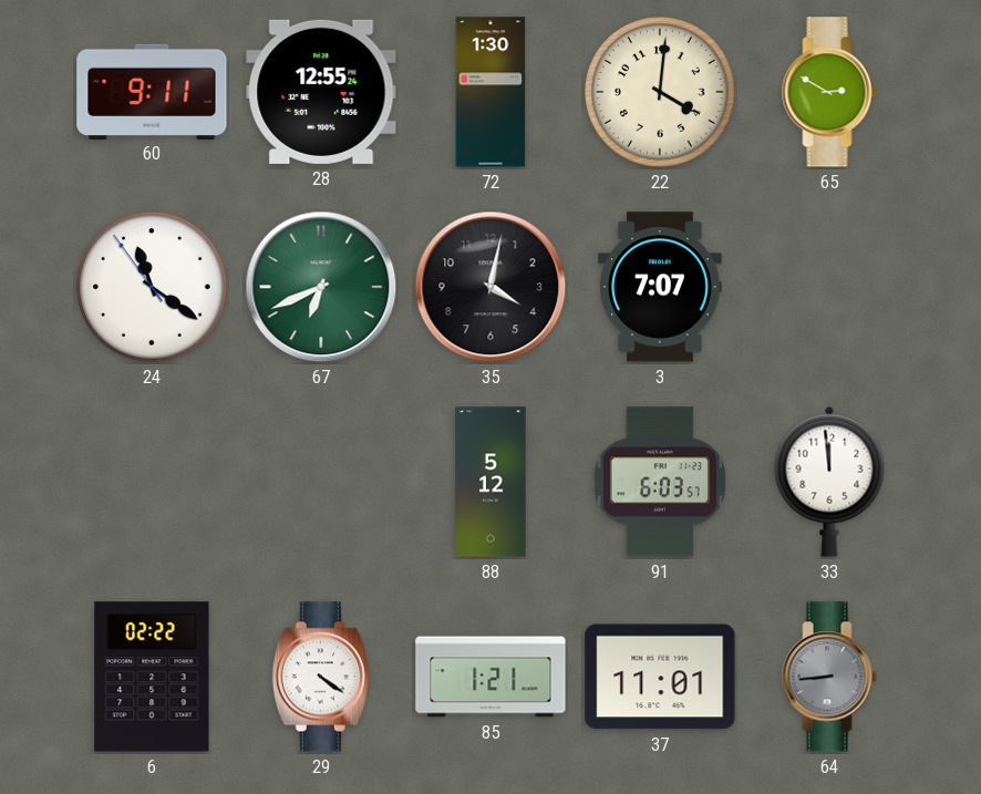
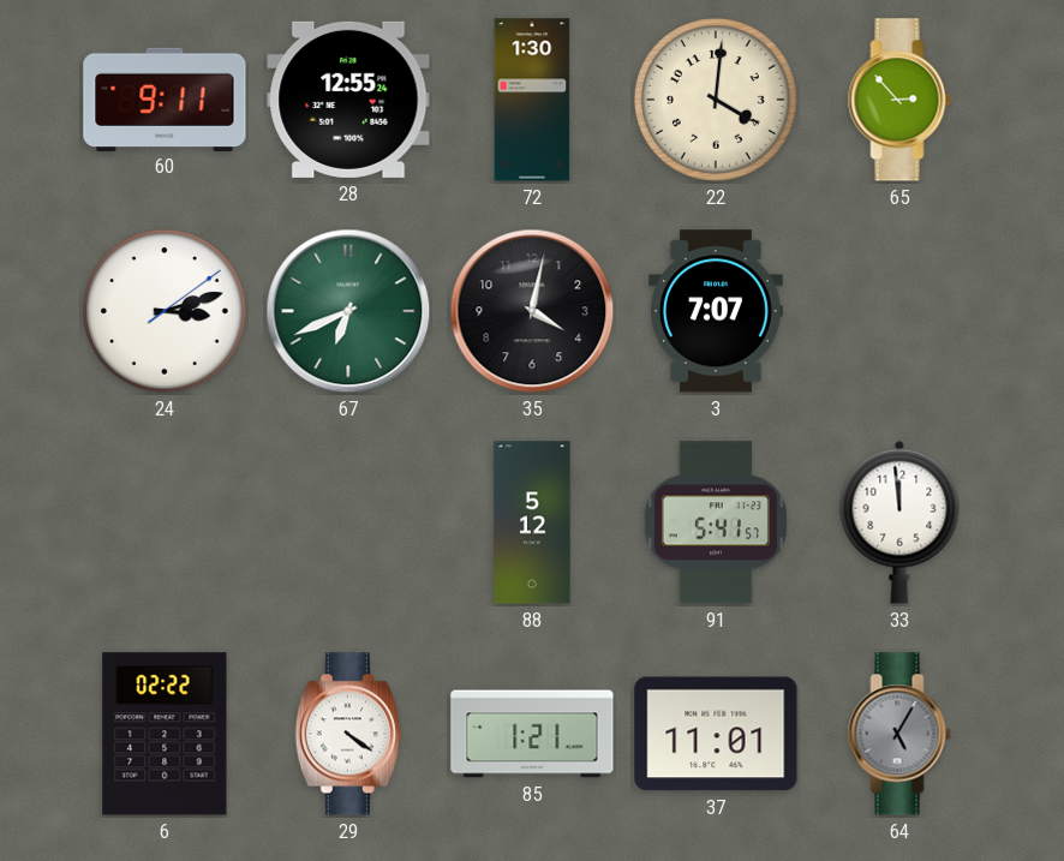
65: 2:50 -> 2:53 (899, 100)
24: 11:20 -> 3:12 (166, 312)
91: 6:03 -> 5:41 (716, 522)
64: 8:44 -> 5:05 (899, 734)
